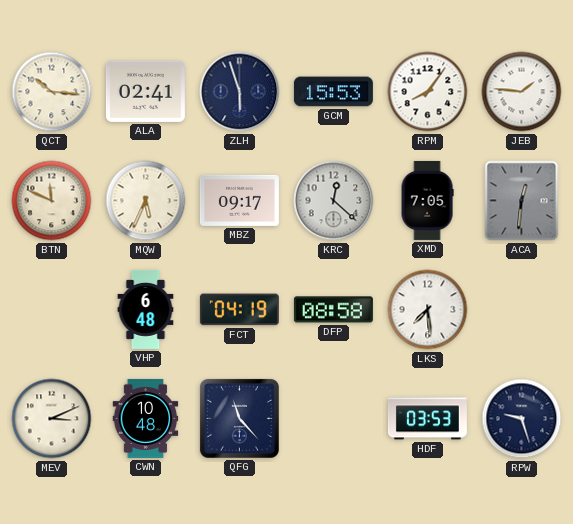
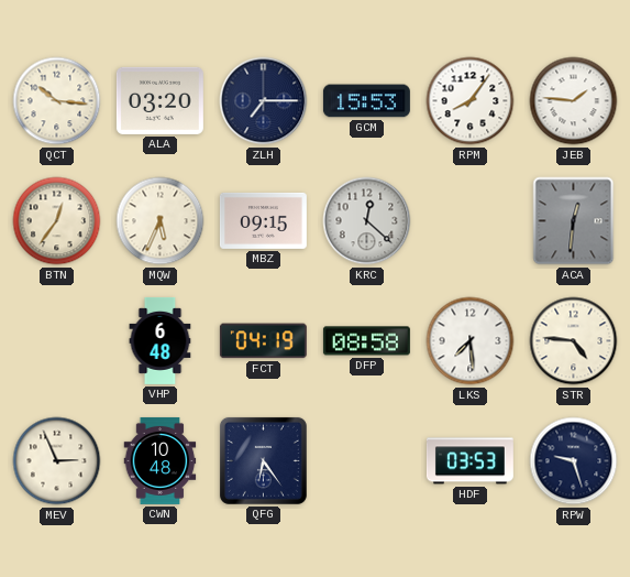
ALA: 02:41 -> 03:20 (159, 100)
ZLH: 5:57 -> 7:15 (264, 101)
BTN: 11:49 -> 12:36 (57, 221)
MBZ: 09:17 -> 09:15 (263, 220)
XMD: 7:05 -> none (427, 200)
STR: none -> 4:46 (574, 341)
MEV: 3:11 -> 2:56 (57, 461)
QFG: 11:23 -> 6:24 (263, 460)
